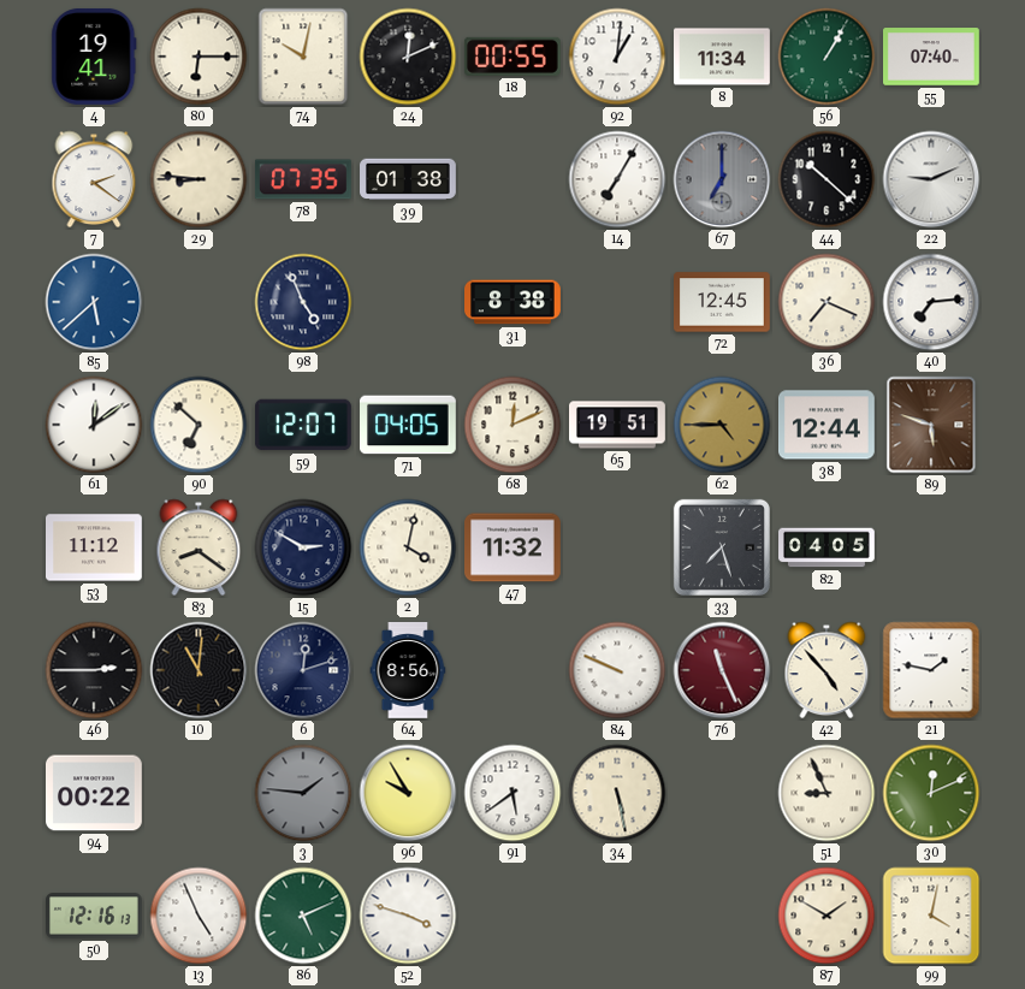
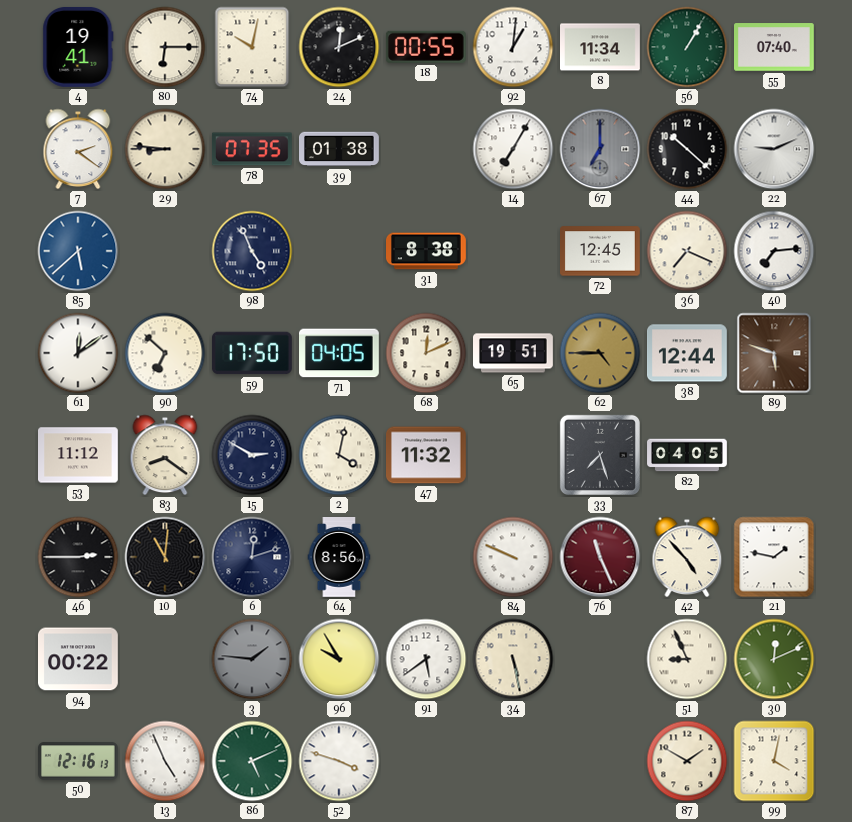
59: 12:07 -> 17:50 (252, 353)
